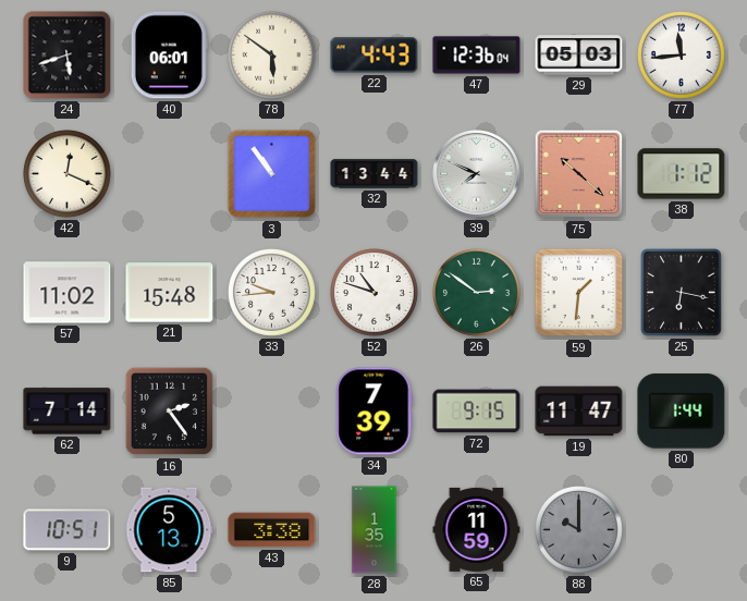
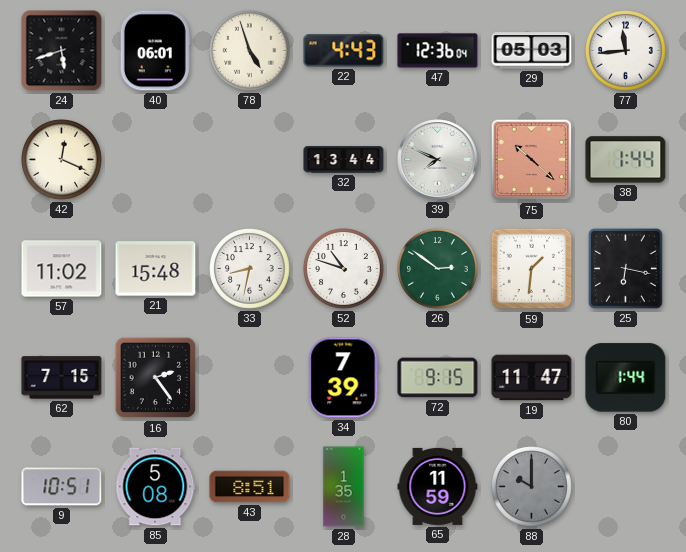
78: 5:51 -> 4:57 (250, 51)
3: 10:54 -> none (272, 174)
38: 1:12 -> 1:44 (626, 160)
33: 9:44 -> 8:32 (250, 269)
62: 7:14 -> 7:15 (62, 378)
85: 5:13 -> 5:08 (155, 487)
43: 3:38 -> 8:51 (250, 487)
